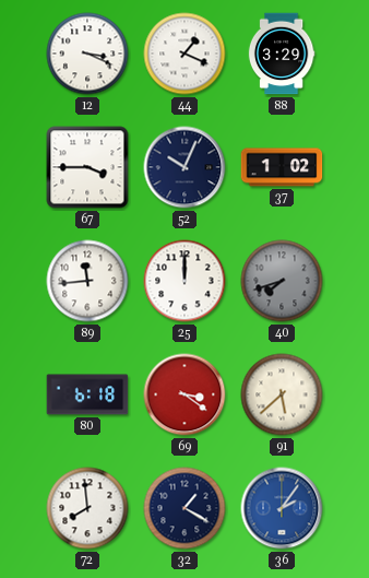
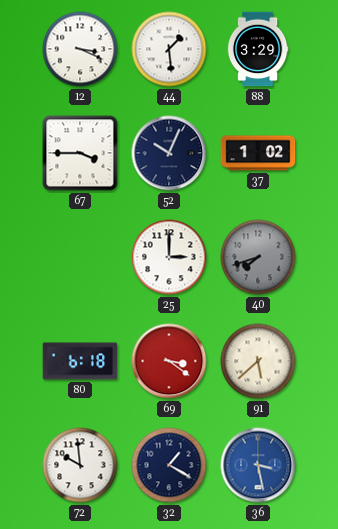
44: 1:19 -> 1:29 (169, 49)
89: 11:44 -> none (87, 281)
25: 12:00 -> 3:00 (169, 257)
72: 7:59 -> 9:59 (80, 465)
36: 2:06 -> 3:28 (258, 465)
